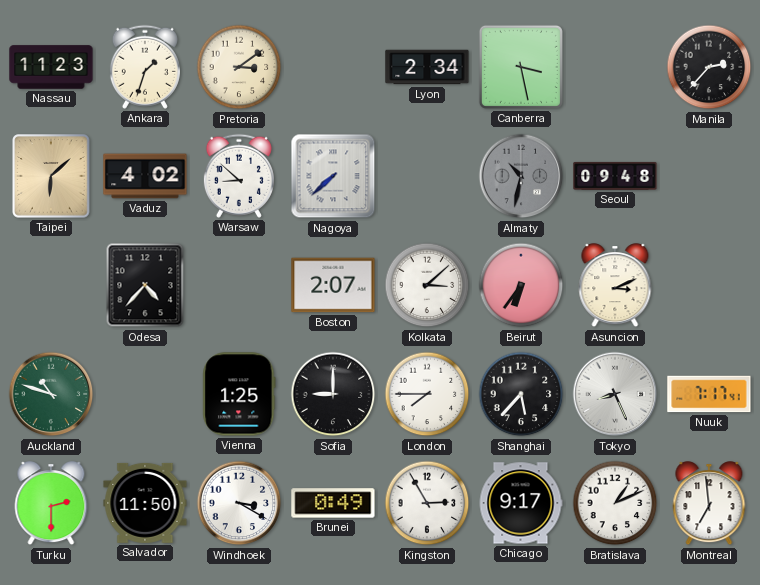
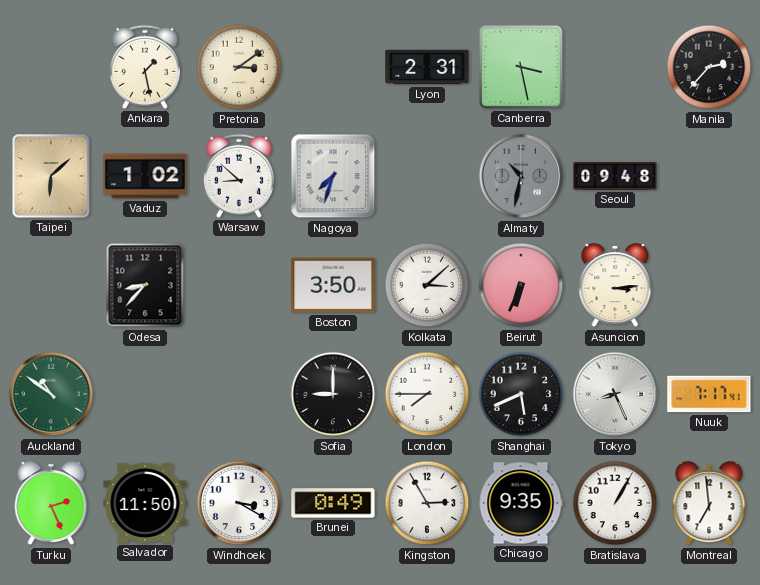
Nassau: 11:23 -> none (51, 67)
Ankara: 1:33 -> 1:28 (145, 67)
Lyon: 2:34 -> 2:31 (427, 67)
Vaduz: 4:02 -> 1:02 (145, 176)
Nagoya: 7:38 -> 7:33 (333, 176)
Odesa: 4:37 -> 8:37 (145, 285)
Boston: 2:07 -> 3:50 (333, 285)
Beirut: 6:36 -> 6:34 (521, 285)
Asuncion: 3:11 -> 3:14 (615, 286)
Auckland: 10:48 -> 10:51 (51, 394)
Vienna: 1:25 -> none (239, 394)
Shanghai: 5:37 -> 5:41 (521, 394)
Turku: 2:30 -> 2:26 (51, 504)
Chicago: 9:17 -> 9:35 (521, 503)
Bratislava: 1:11 -> 1:05 (615, 503)
